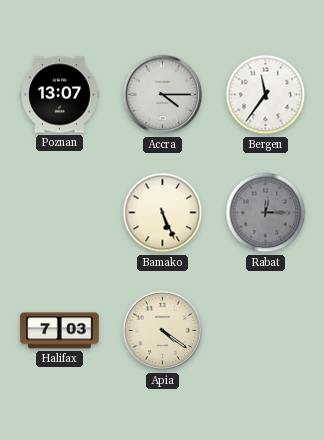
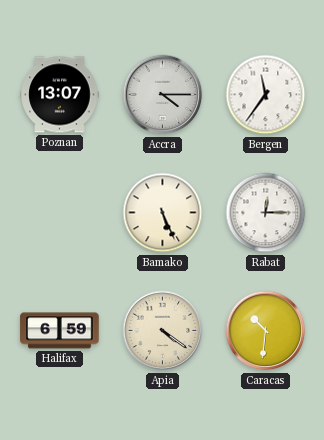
Rabat dial: grey -> white (266, 213)
Halifax: 7:03 -> 6:59 (60, 331)
Caracas: none -> 10:31 (266, 331)
